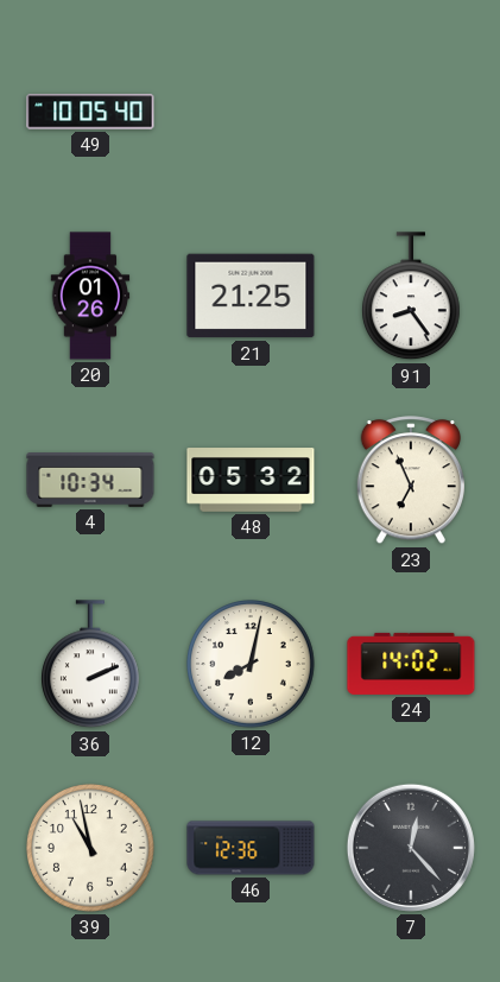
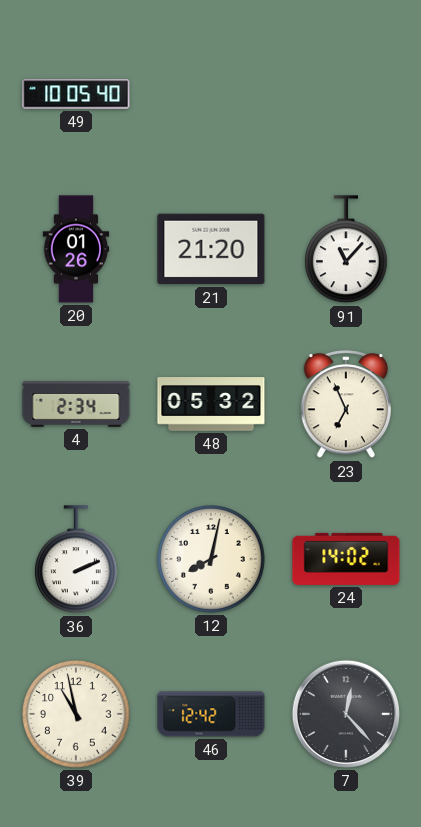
21: 21:25 -> 21:20 (211, 249)
91: 8:24 -> 11:07 (347, 250)
4: 10:34 -> 2:34 (76, 405)
46: 12:36 -> 12:42 (211, 714)
